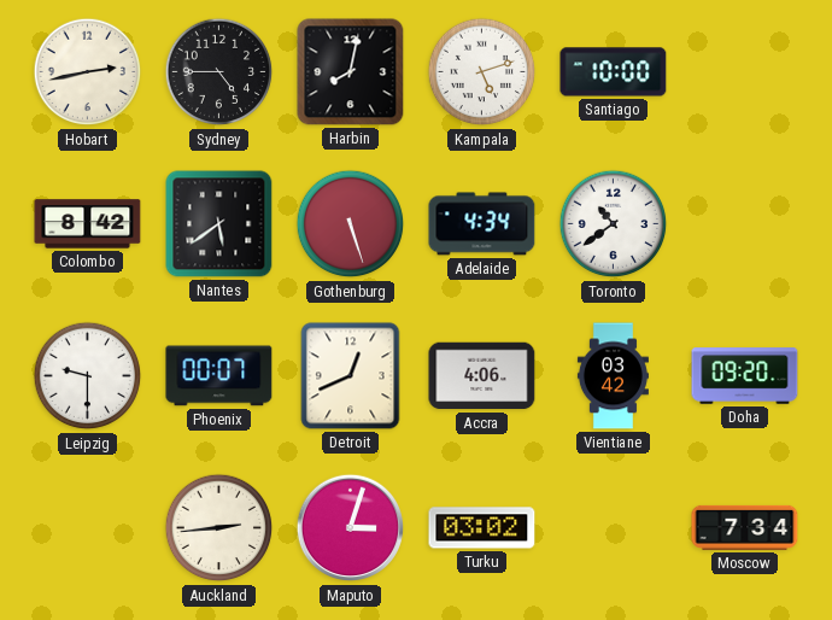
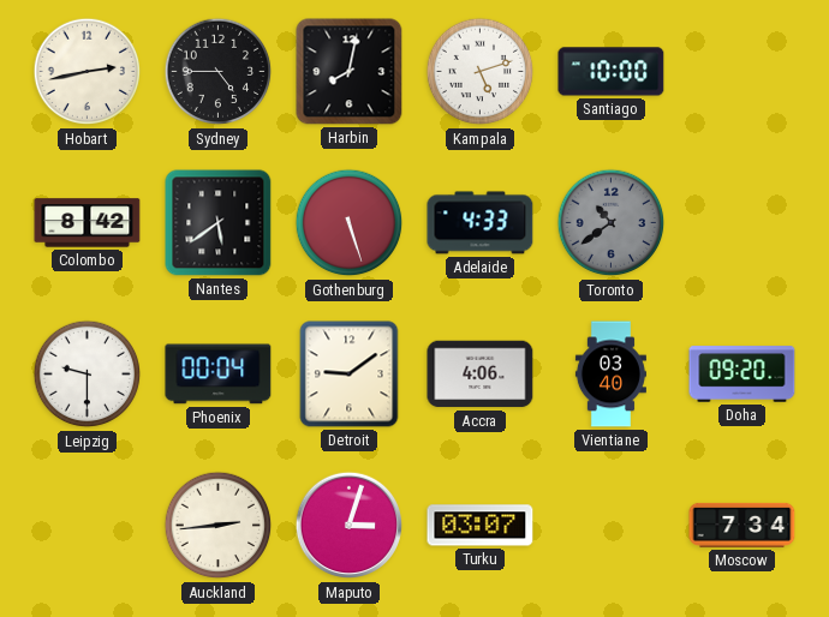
Adelaide: 4:34 -> 4:33 (481, 223)
Toronto dial: white -> grey (612, 223)
Phoenix: 00:07 -> 00:04 (219, 375)
Detroit: 12:41 -> 9:09 (350, 375)
Vientiane: 03:42 -> 03:40 (610, 375)
Turku: 03:02 -> 03:07 (481, 526)
